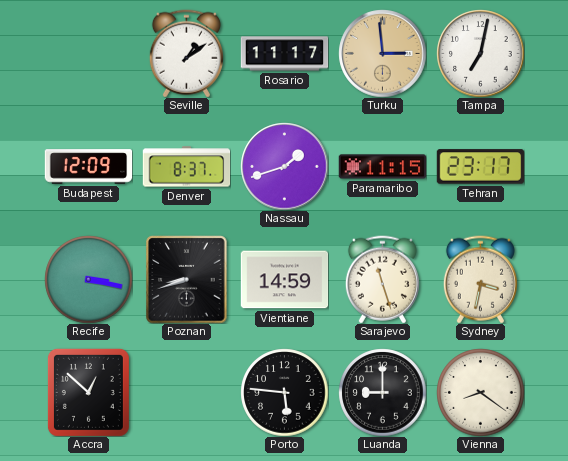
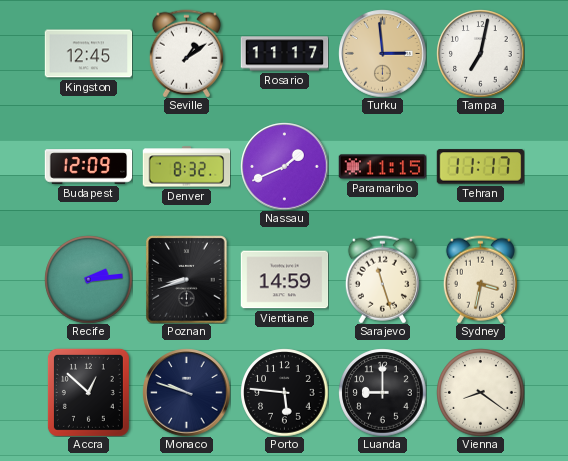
Kingston: none -> 12:45 (88, 54)
Denver: 8:37 -> 8:32 (186, 167)
Nassau: 1:42 -> 1:41 (284, 166)
Tehran: 23:17 -> 11:17 (480, 167)
Recife: 3:17 -> 2:14 (88, 279)
Monaco: none -> 9:48 (186, 392)
